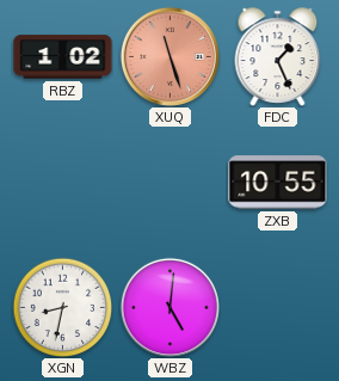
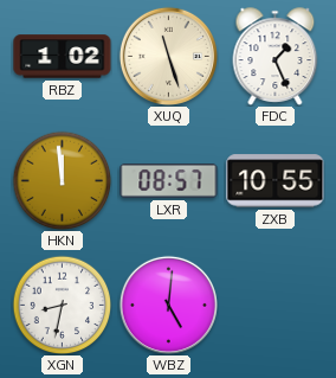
XUQ dial: salmon -> cream (168, 56)
HKN: none -> 11:59 (62, 180)
LXR: none -> 08:57 (169, 181)
